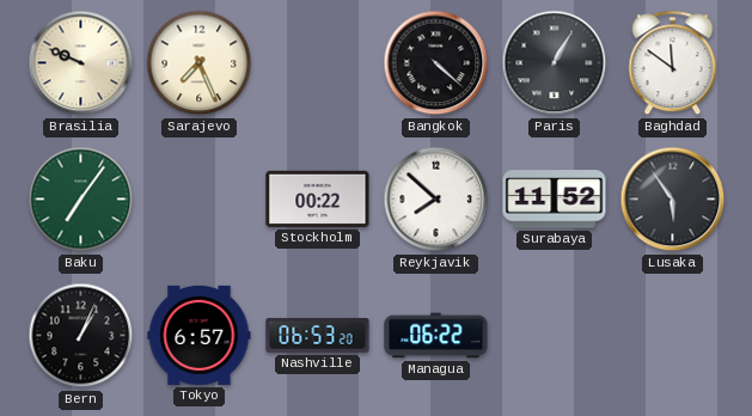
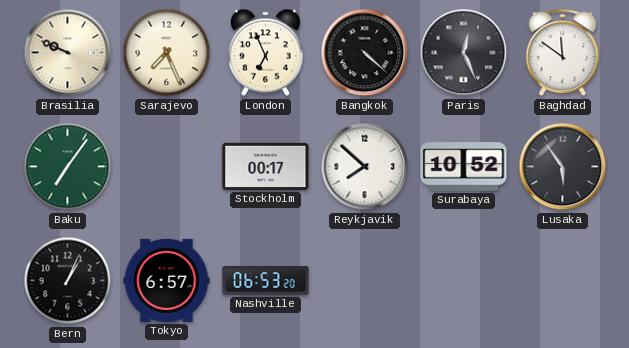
London: none -> 6:56 (265, 53)
Paris: 1:05 -> 12:26 (464, 53)
Stockholm: 00:22 -> 00:17 (266, 166)
Surabaya: 11:52 -> 10:52 (464, 167)
Managua: 06:22 -> none (436, 336)
